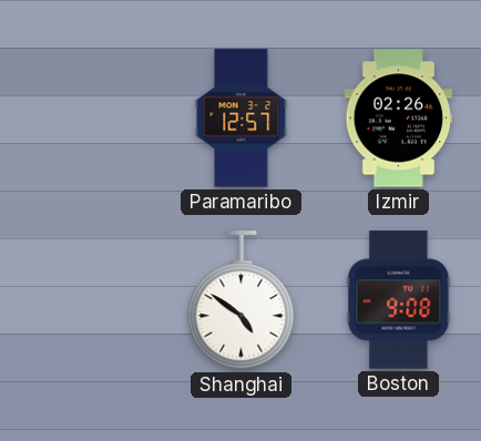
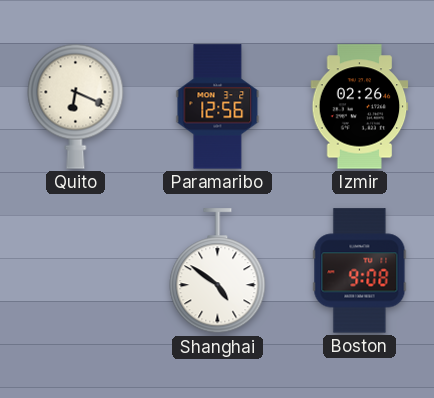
Quito: none -> 6:19 (76, 106)
Paramaribo: 12:57 -> 12:56 (218, 107)
